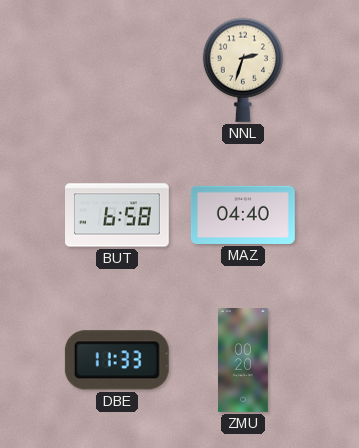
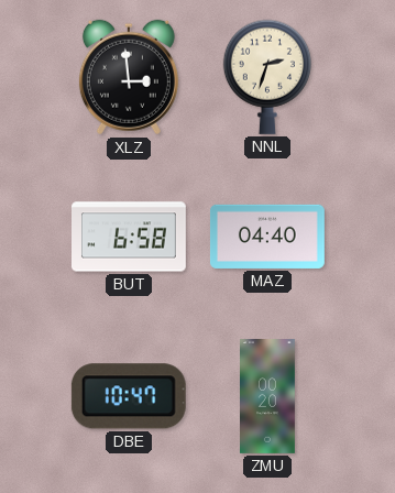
XLZ: none -> 2:59 (129, 77)
DBE: 11:33 -> 10:47 (129, 396)
